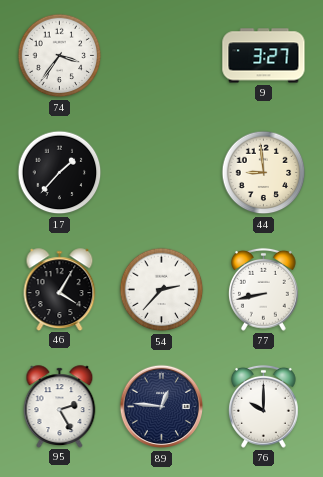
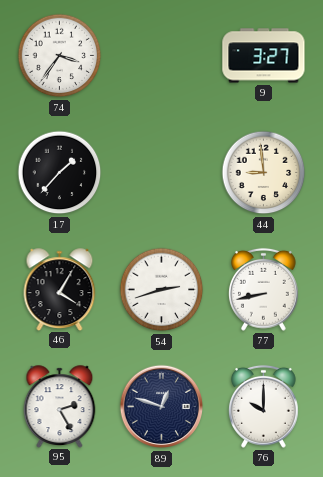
54: 2:37 -> 2:42 (162, 290)
89: 12:46 -> 12:48 (162, 407)
